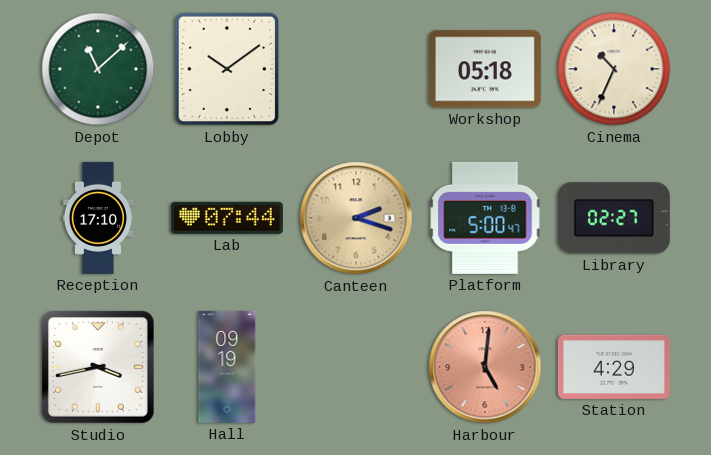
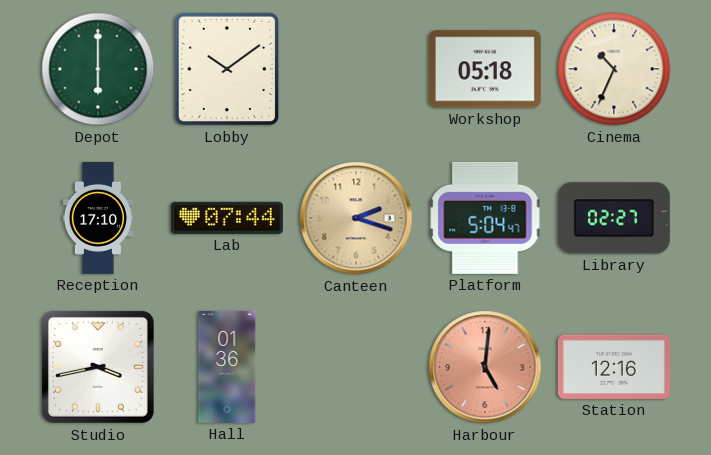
Depot: 11:08 -> 6:00 (98, 69)
Platform: 5:00 -> 5:04 (485, 218)
Hall: 09:19 -> 01:36 (227, 367)
Station: 4:29 -> 12:16 (614, 367)
